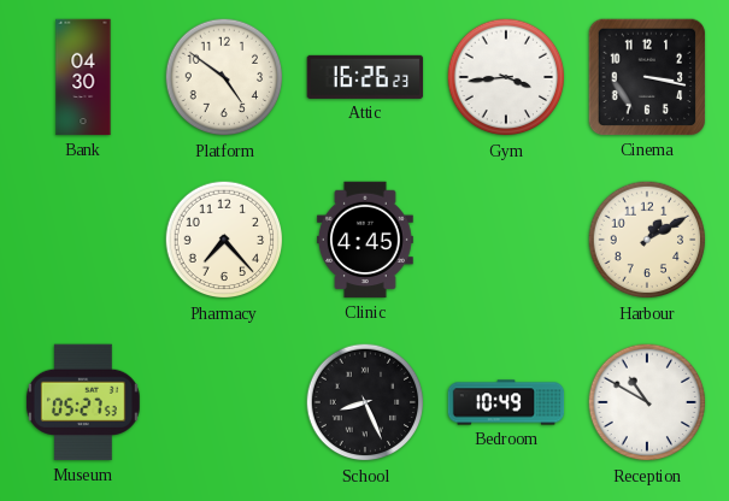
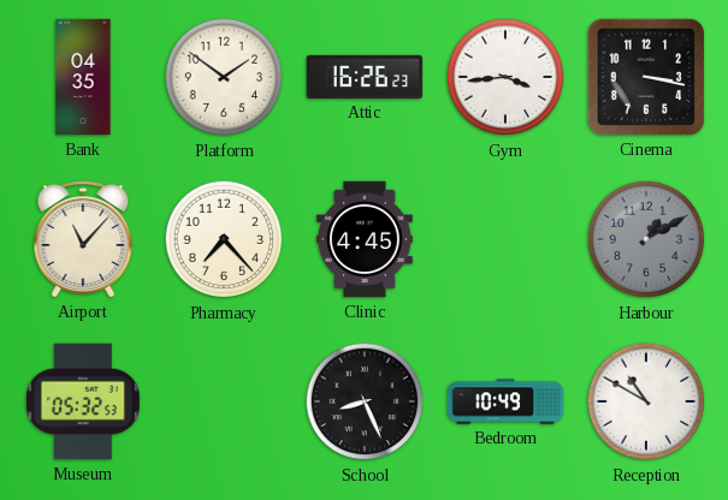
Bank: 04:30 -> 04:35 (83, 77)
Platform: 4:51 -> 1:51 (224, 77)
Airport: none -> 11:07 (83, 239)
Harbour dial: cream -> grey (646, 239)
Museum: 05:27 -> 05:32 (83, 401)
